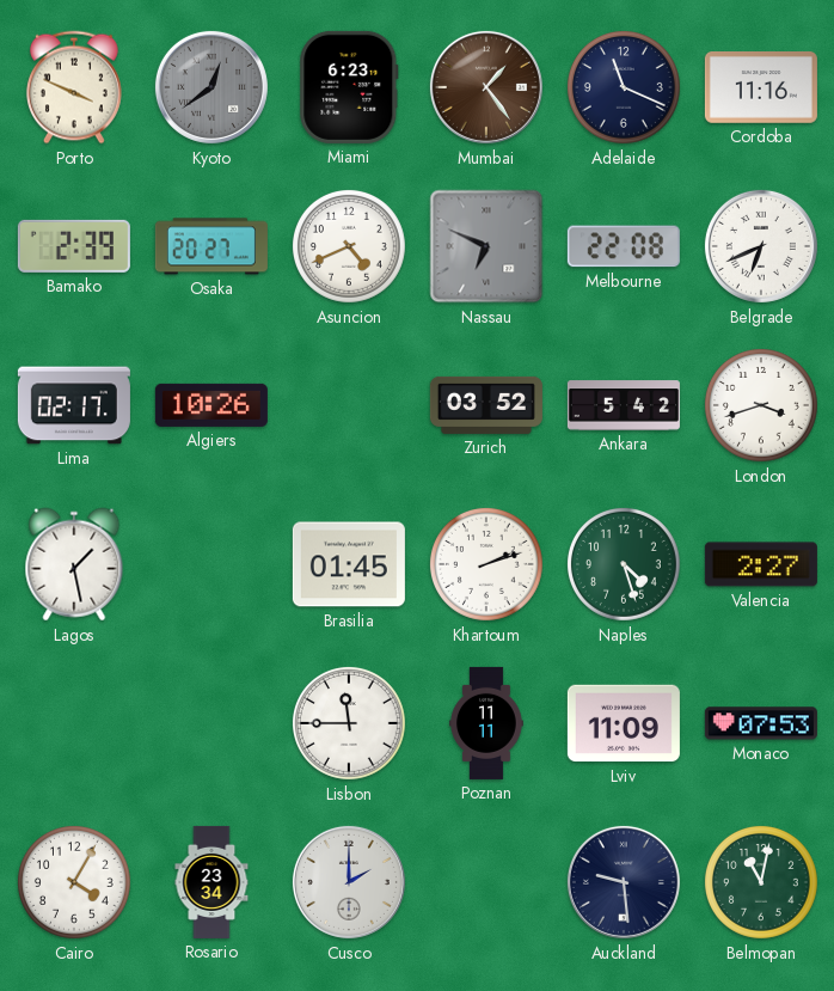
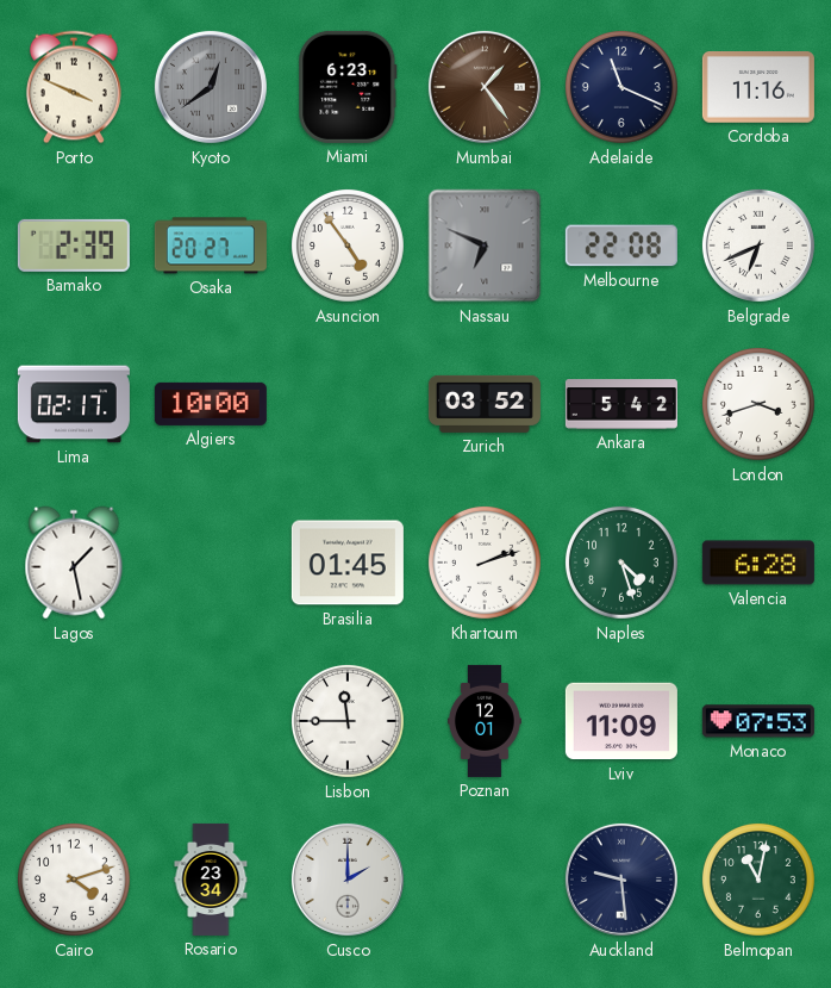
Asuncion: 4:41 -> 4:54 (348, 246)
Algiers: 10:26 -> 10:00 (211, 404)
Valencia: 2:27 -> 6:28 (758, 563)
Poznan: 11:11 -> 12:01 (485, 721)
Cairo: 4:05 -> 4:12 (74, 880)
